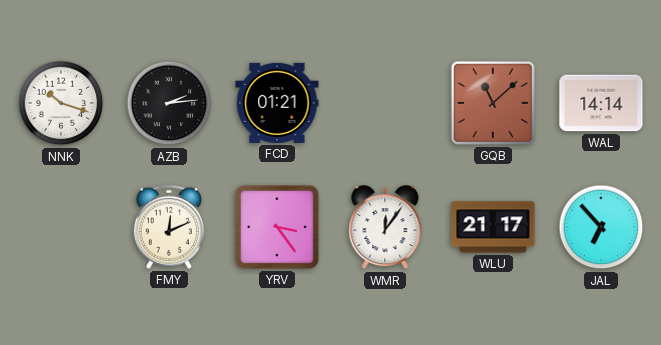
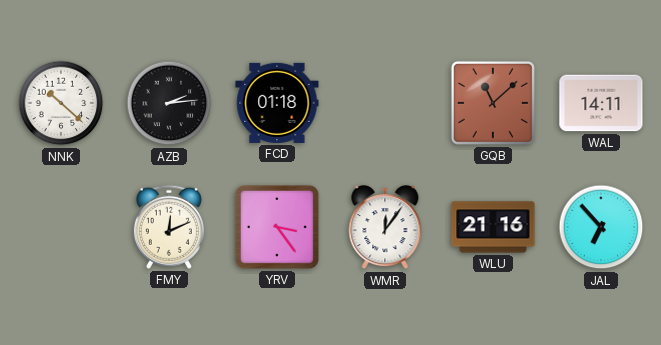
NNK: 10:18 -> 10:22 (61, 103)
FCD: 01:21 -> 01:18 (277, 103)
WAL: 14:14 -> 14:11 (601, 103)
WLU: 21:17 -> 21:16 (493, 227)
